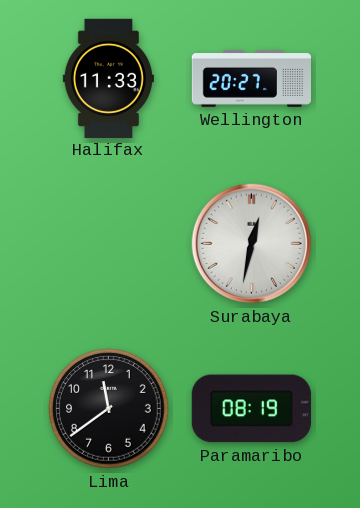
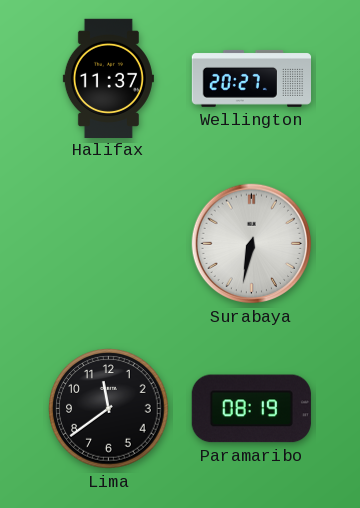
Halifax: 11:33 -> 11:37 (108, 78)
Surabaya: 12:32 -> 6:32 (252, 244)
